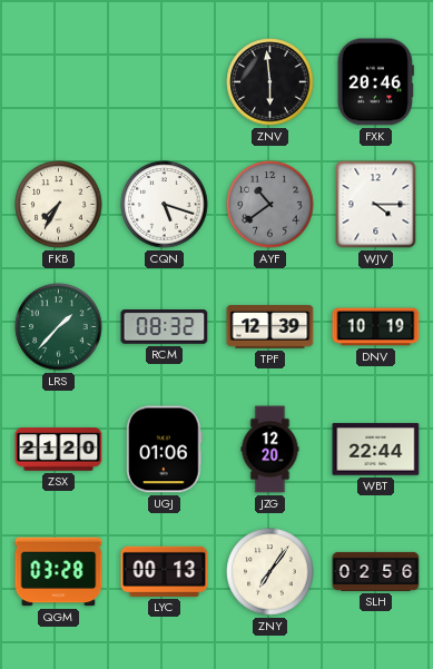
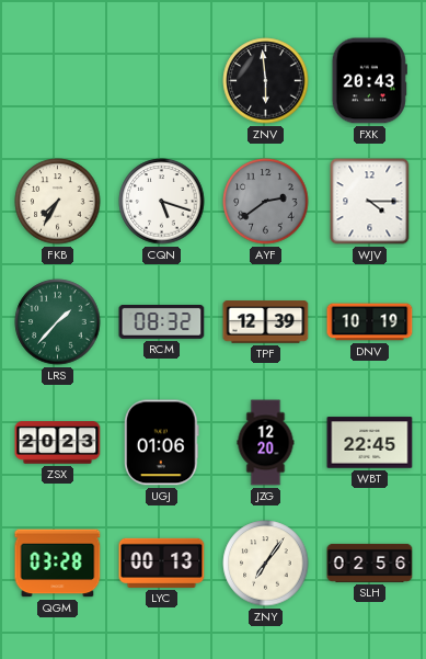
FXK: 20:46 -> 20:43 (369, 81)
AYF: 10:39 -> 2:39 (266, 202)
ZSX: 21:20 -> 20:23 (58, 443)
WBT: 22:44 -> 22:45 (370, 443)
